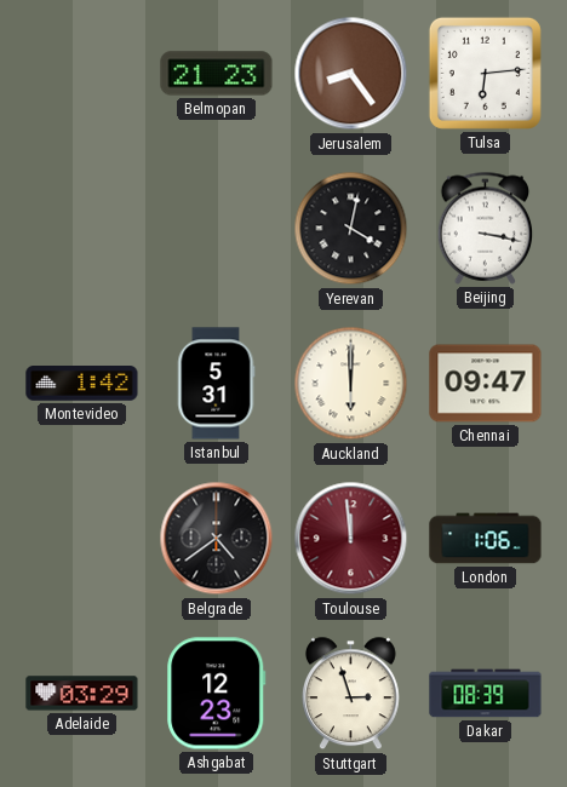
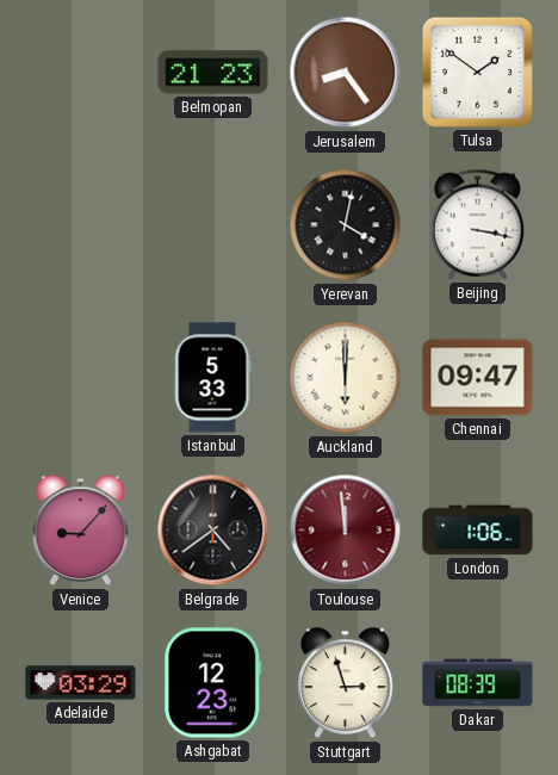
Tulsa: 6:14 -> 1:51 (477, 72)
Montevideo: 1:42 -> none (82, 384)
Istanbul: 5:31 -> 5:33 (212, 378)
Venice: none -> 9:07 (80, 531)
